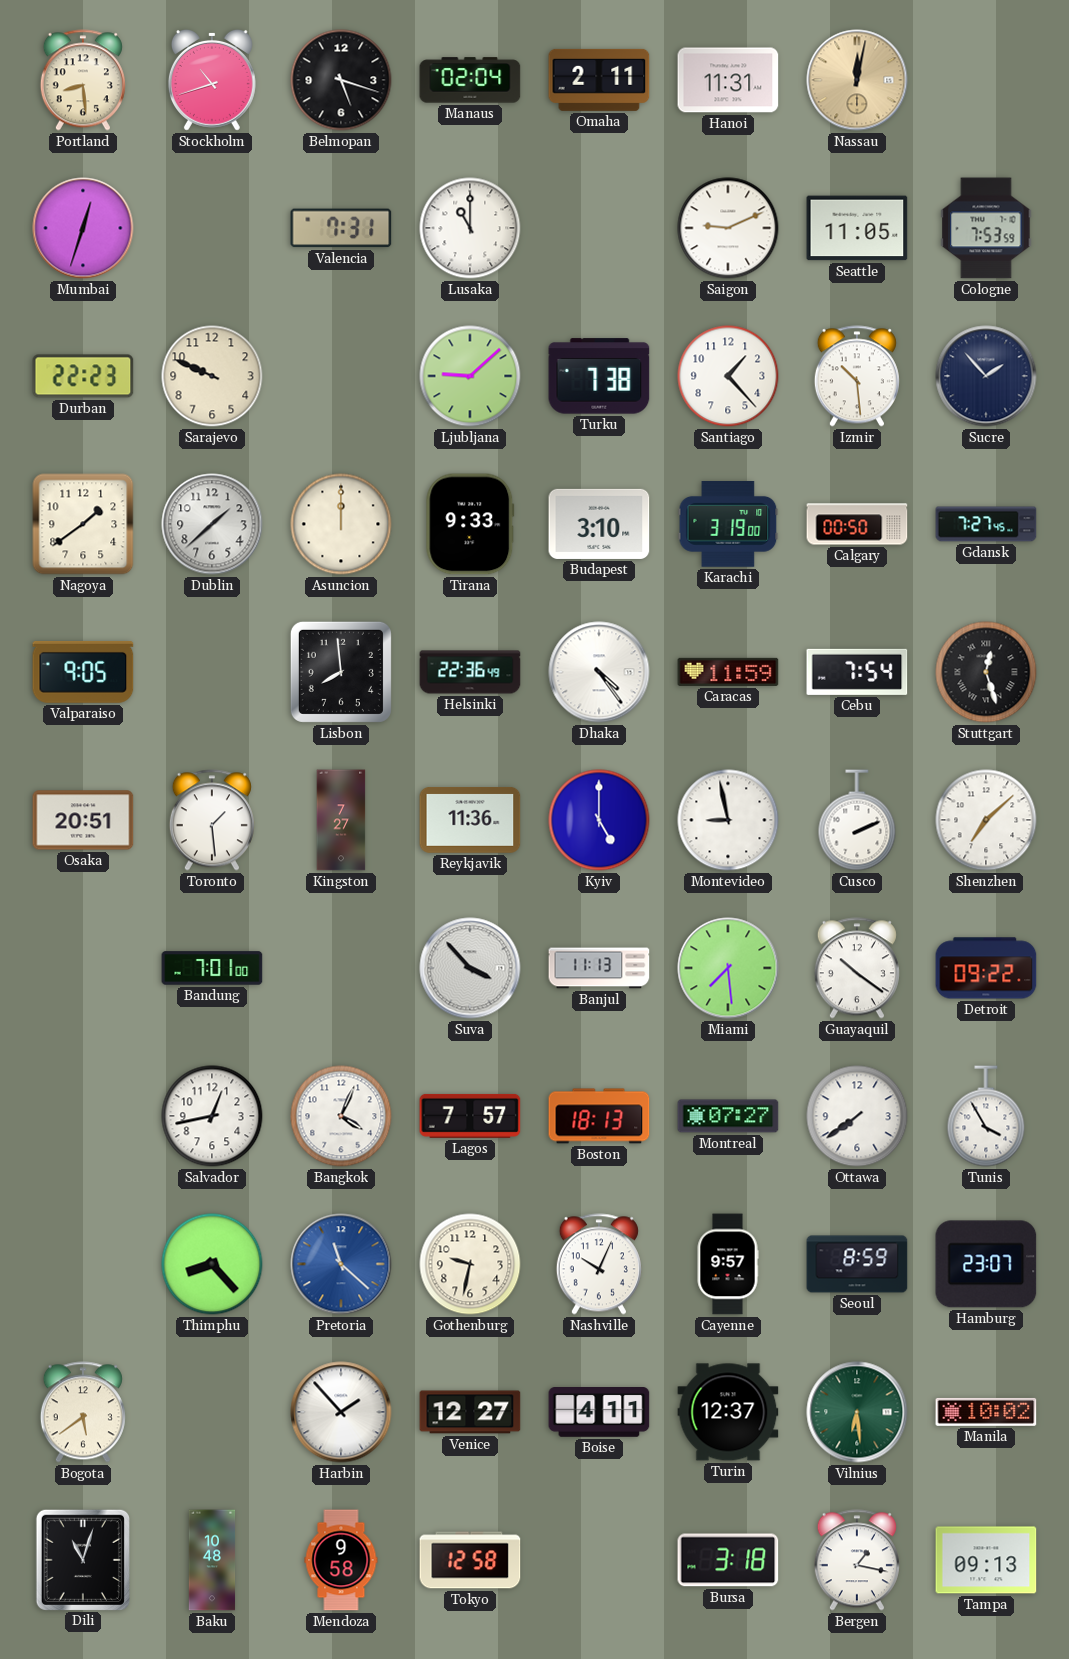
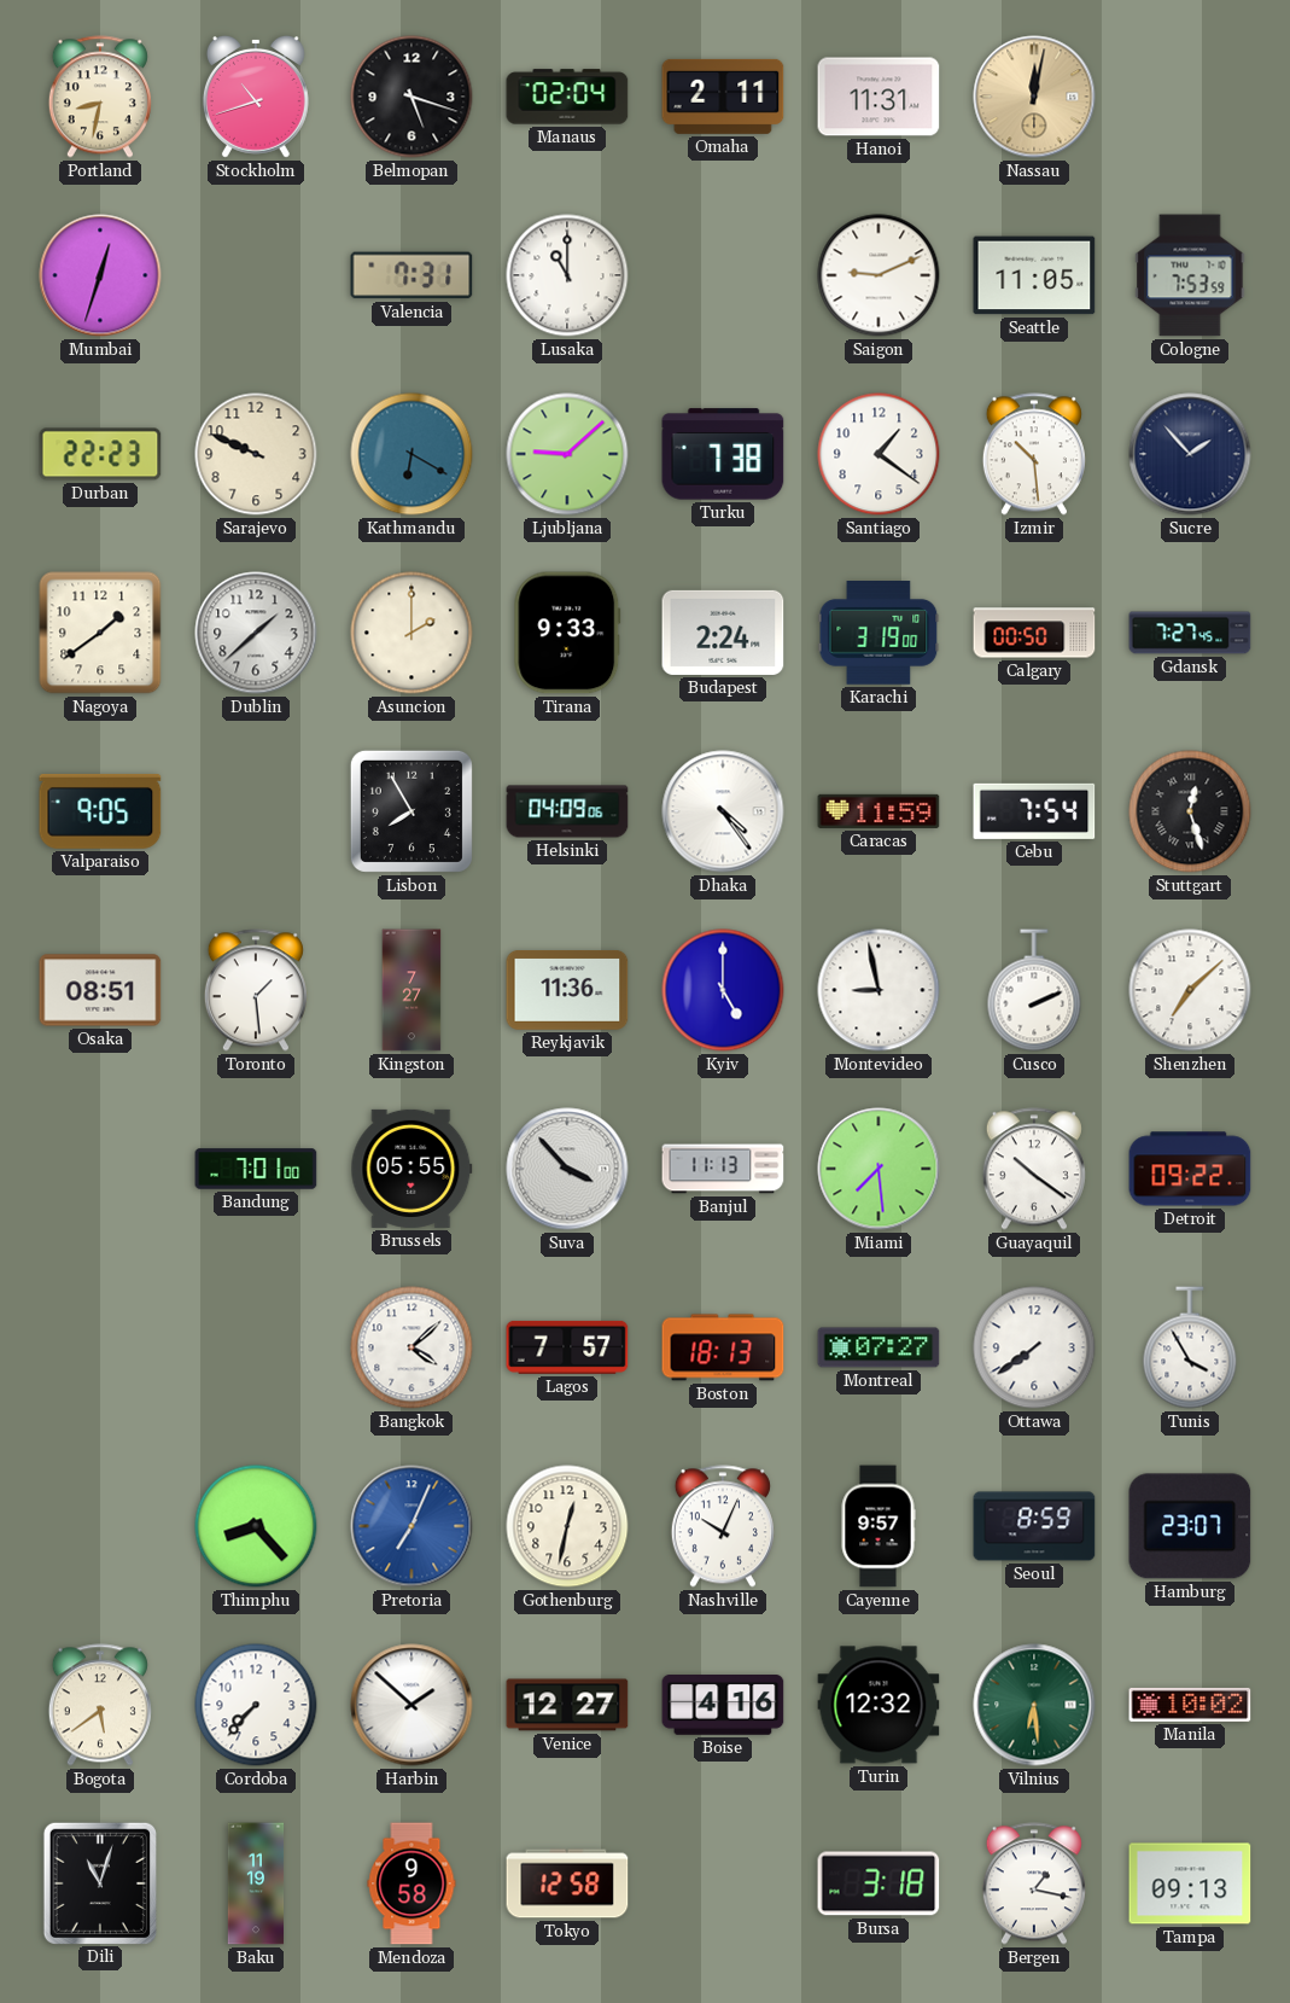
Portland: 8:29 -> 8:32 (100, 97)
Kathmandu: none -> 6:20 (411, 454)
Santiago: 1:23 -> 1:21 (879, 454)
Asuncion: 12:00 -> 2:00 (411, 633)
Budapest: 3:10 -> 2:24 (723, 633)
Lisbon: 7:59 -> 7:55 (411, 811)
Helsinki: 22:36 -> 04:09 (567, 811)
Osaka: 20:51 -> 08:51 (100, 990)
Brussels: none -> 05:55 (411, 1169)
Salvador: 12:43 -> none (212, 1116)
Bangkok: 4:04 -> 4:08 (411, 1347)
Pretoria: 11:22 -> 7:04 (411, 1526)
Gothenburg: 9:32 -> 12:32 (567, 1526)
Cordoba: none -> 7:37 (256, 1705)
Harbin: 1:53 -> 1:52 (411, 1705)
Boise: 4:11 -> 4:16 (723, 1706)
Turin: 12:37 -> 12:32 (879, 1705)
Baku: 10:48 -> 11:19 (256, 1883)
